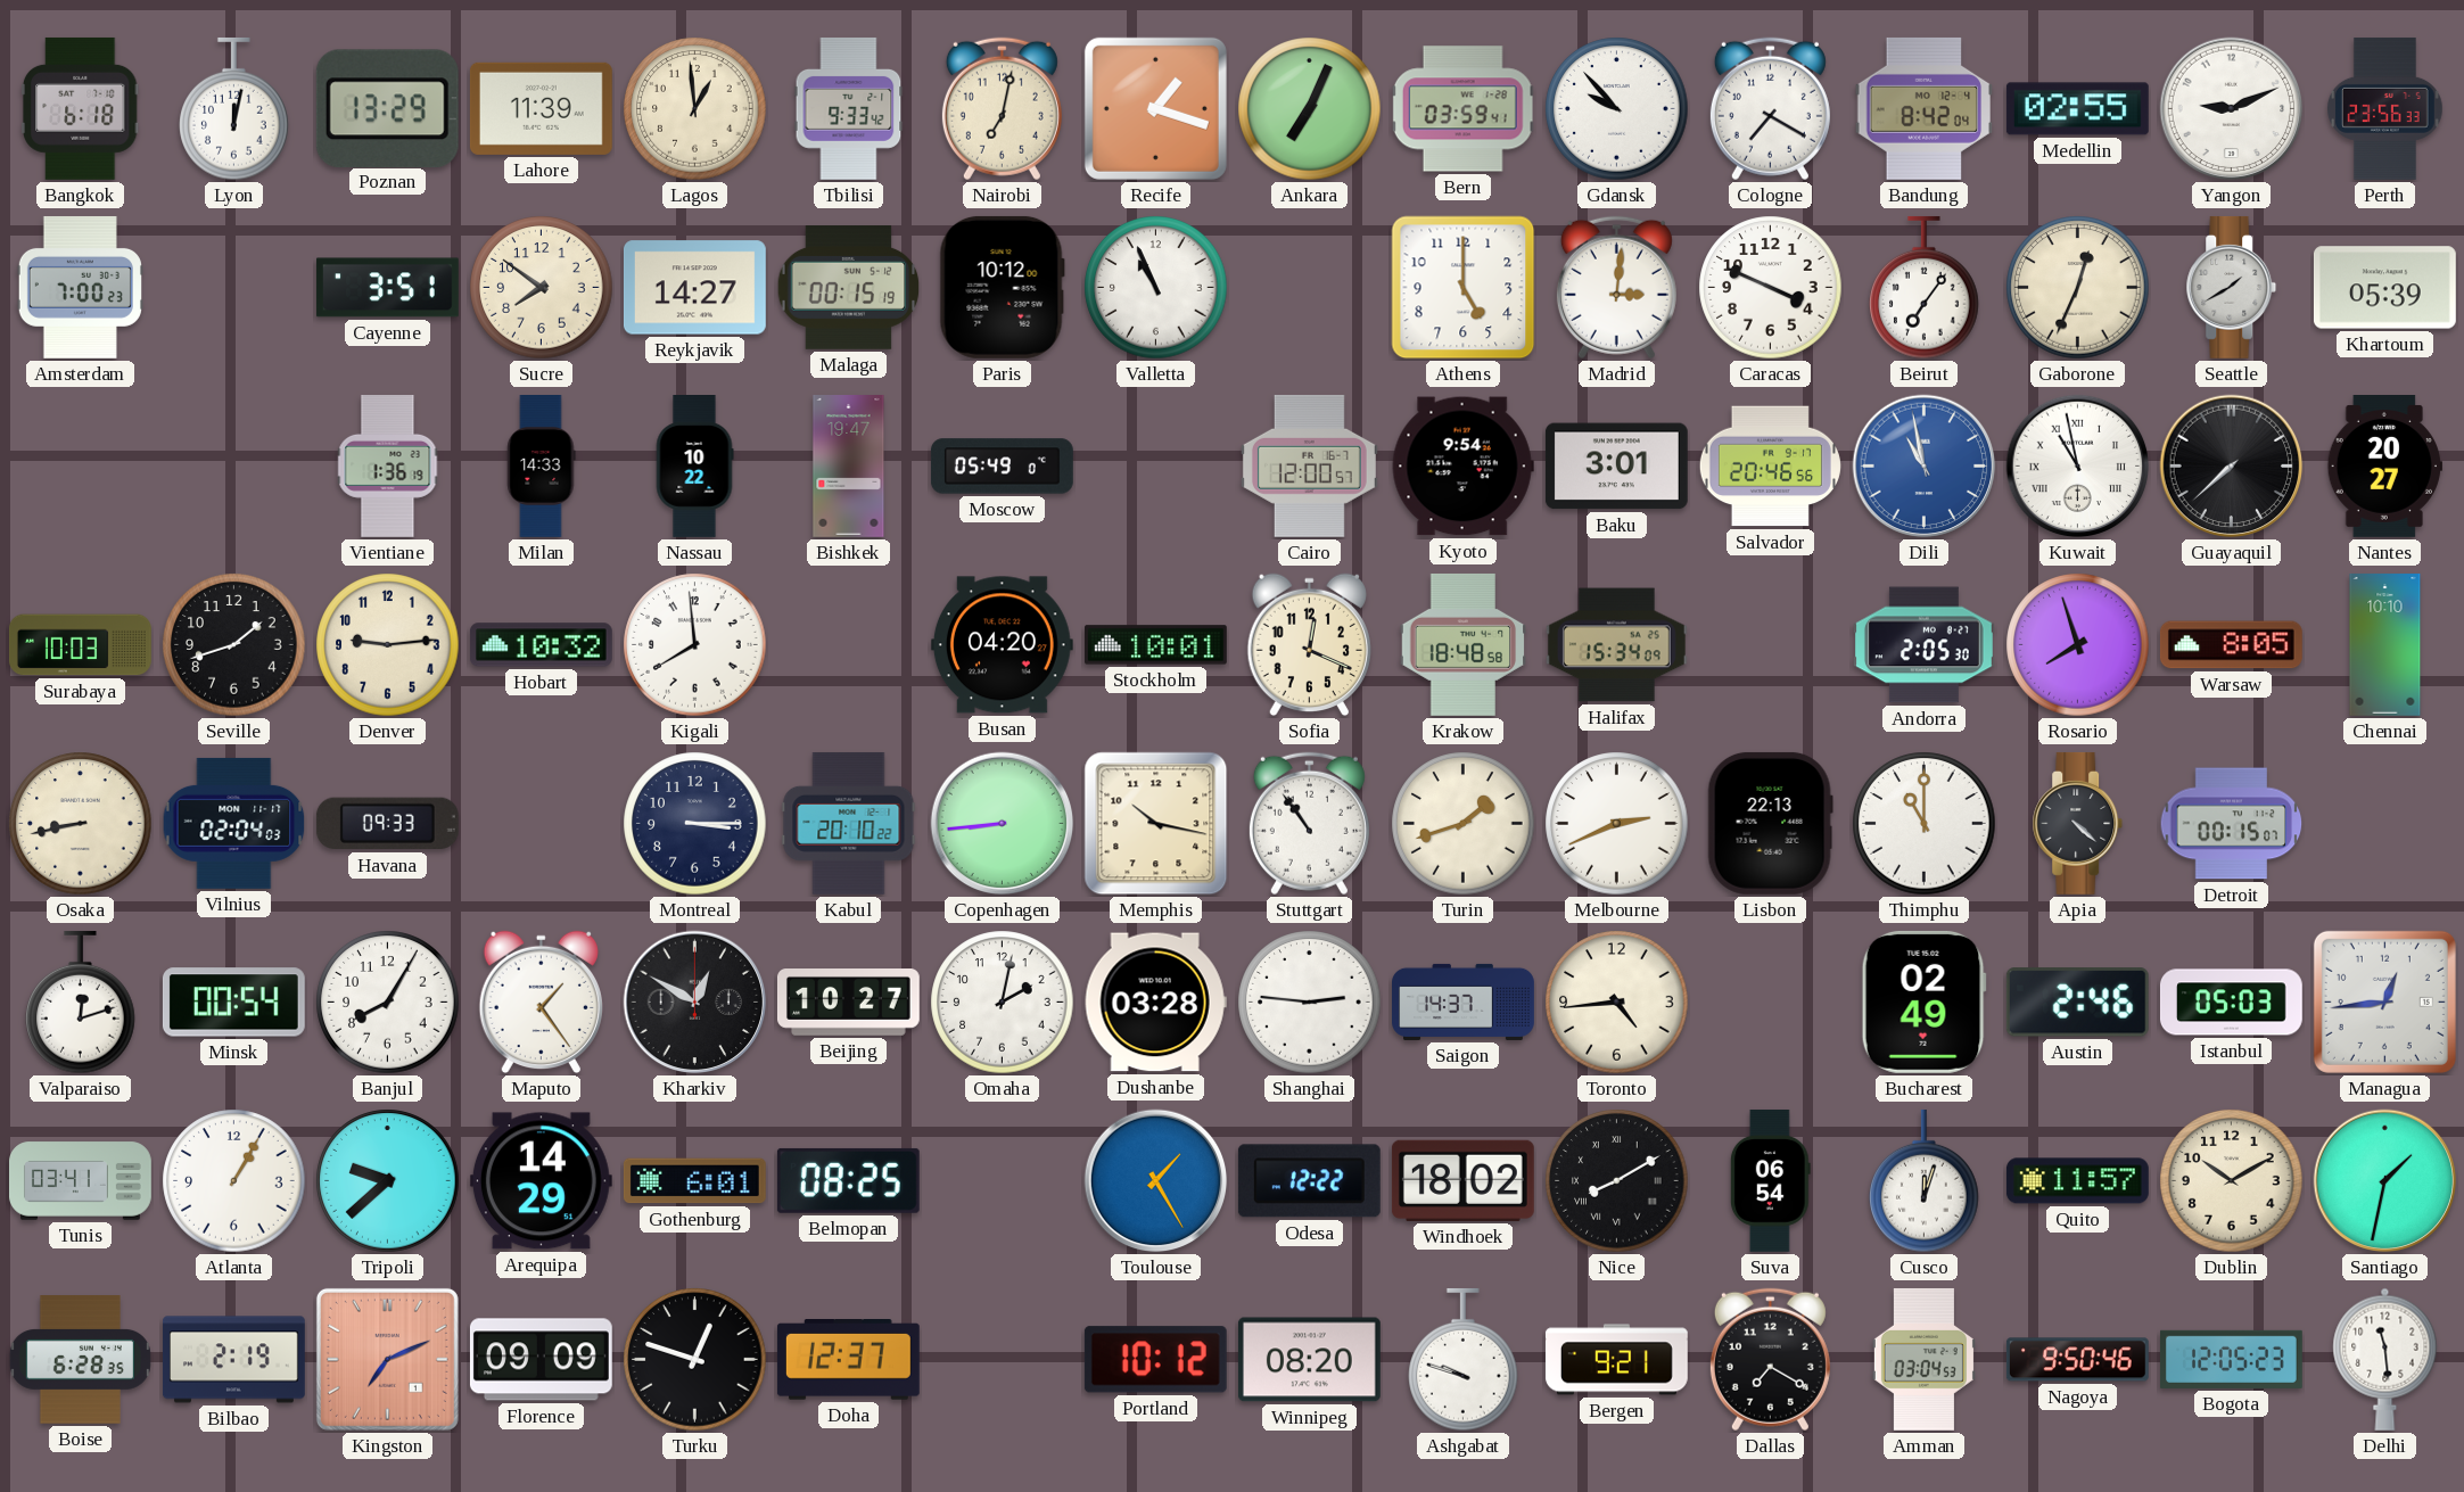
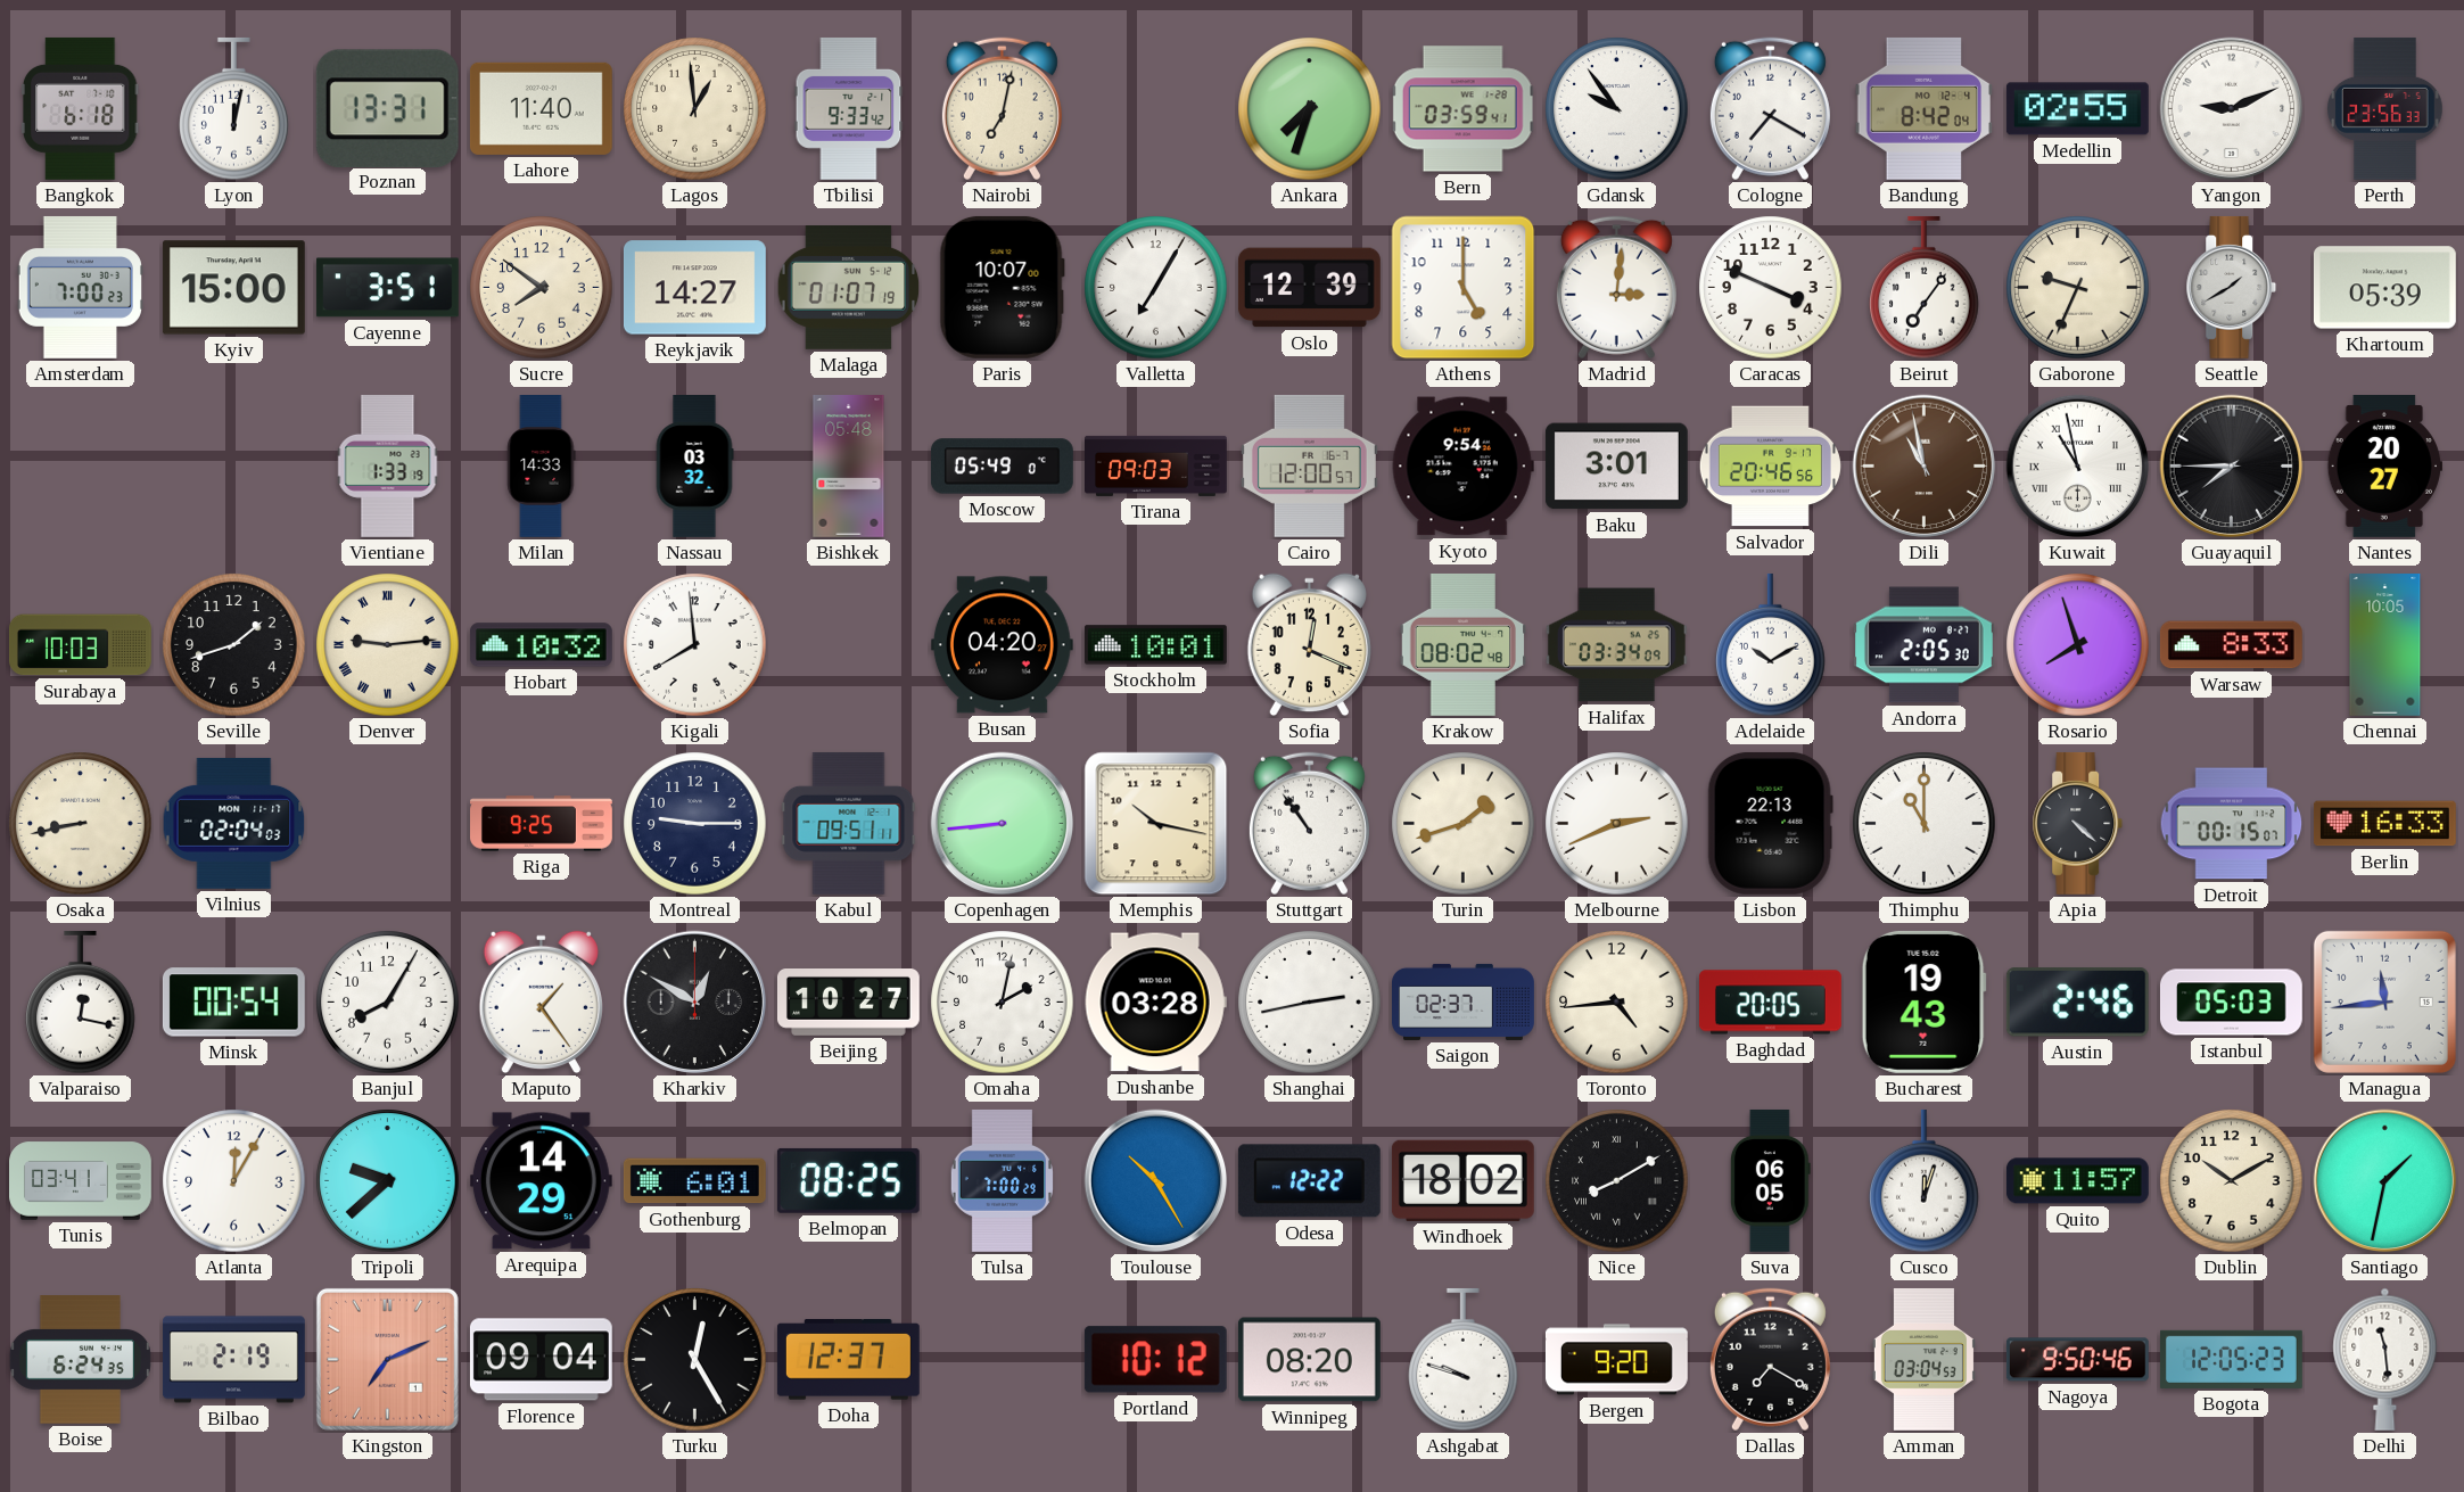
Poznan: 13:29 -> 13:31 (387, 108)
Lahore: 11:39 -> 11:40 (541, 108)
Recife: 1:18 -> none (1155, 108)
Ankara: 7:04 -> 7:33 (1310, 109)
Gdansk: 9:53 -> 9:54 (1617, 109)
Kyiv: none -> 15:00 (233, 288)
Malaga: 00:15 -> 01:07 (849, 288)
Paris: 10:12 -> 10:07 (1002, 287)
Valletta: 10:56 -> 7:05 (1156, 288)
Oslo: none -> 12:39 (1309, 288)
Gaborone: 12:34 -> 9:34 (2078, 288)
Vientiane: 1:36 -> 1:33 (388, 467)
Nassau: 10:22 -> 03:32 (694, 467)
Bishkek: 19:47 -> 05:48 (849, 467)
Tirana: none -> 09:03 (1156, 465)
Dili dial: blue -> brown (1925, 467)
Guayaquil: 7:38 -> 7:45 (2232, 467)
Denver numerals: Arabic -> Roman (388, 645)
Krakow: 18:48 -> 08:02 (1464, 644)
Halifax: 15:34 -> 03:34 (1616, 645)
Adelaide: none -> 10:10 (1771, 645)
Warsaw: 8:05 -> 8:33 (2231, 645)
Chennai: 10:10 -> 10:05 (2385, 645)
Havana: 09:33 -> none (387, 824)
Riga: none -> 9:25 (542, 824)
Montreal: 3:15 -> 9:15 (695, 824)
Kabul: 20:10 -> 09:51 (849, 823)
Berlin: none -> 16:33 (2384, 824)
Valparaiso: 12:12 -> 12:17 (81, 1003)
Shanghai: 2:46 -> 2:43 (1310, 1003)
Saigon: 14:37 -> 02:37 (1464, 1001)
Baghdad: none -> 20:05 (1770, 1003)
Bucharest: 02:49 -> 19:43 (1923, 1001)
Managua: 12:44 -> 11:44 (2384, 1001)
Atlanta: 1:05 -> 12:05 (234, 1181)
Tulsa: none -> 7:00 (1002, 1180)
Toulouse: 1:25 -> 10:25 (1156, 1181)
Suva: 06:54 -> 06:05 (1770, 1180)
Boise: 6:28 -> 6:24 (80, 1360)
Florence: 09:09 -> 09:04 (541, 1360)
Turku: 12:48 -> 12:25 (695, 1360)
Bergen: 9:21 -> 9:20 (1616, 1360)
